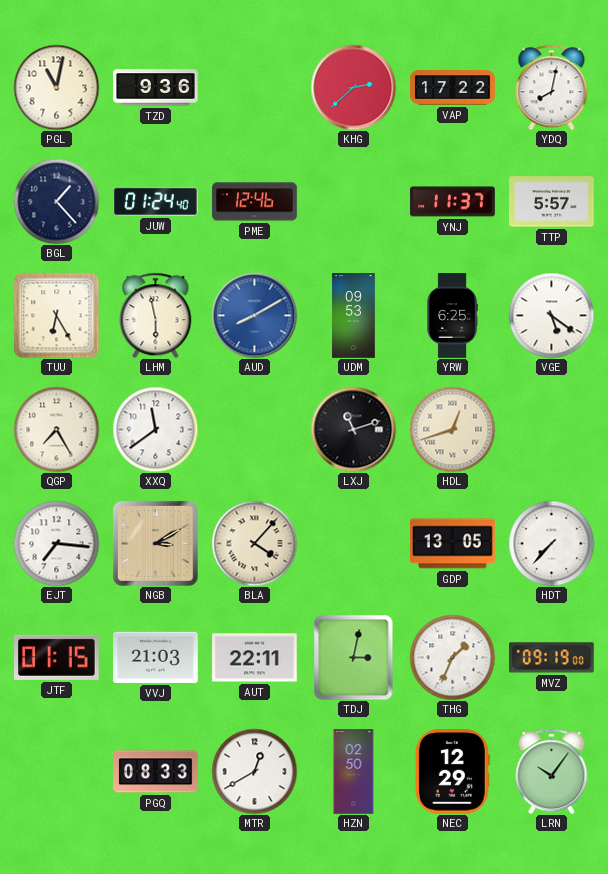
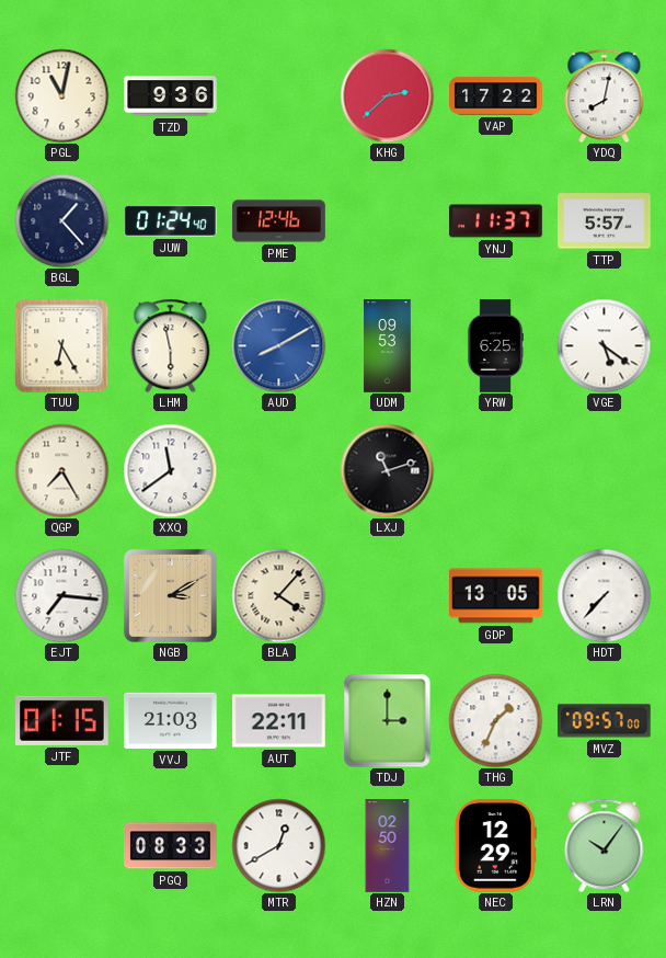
HDL: 12:42 -> none (452, 429)
TDJ: 3:02 -> 3:00 (388, 720)
MVZ: 09:19 -> 09:57 (605, 721)
